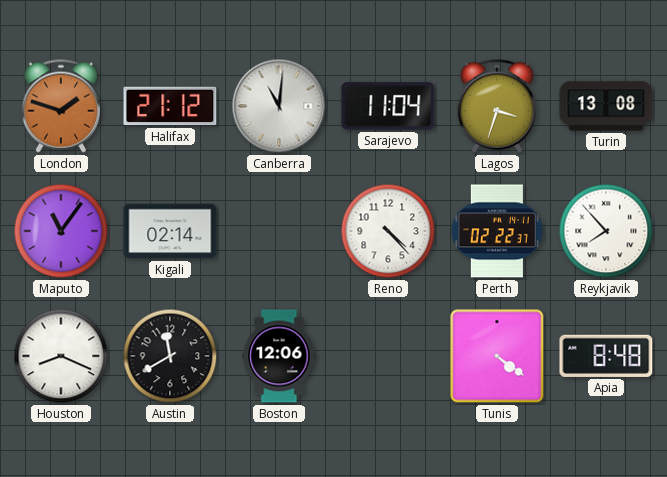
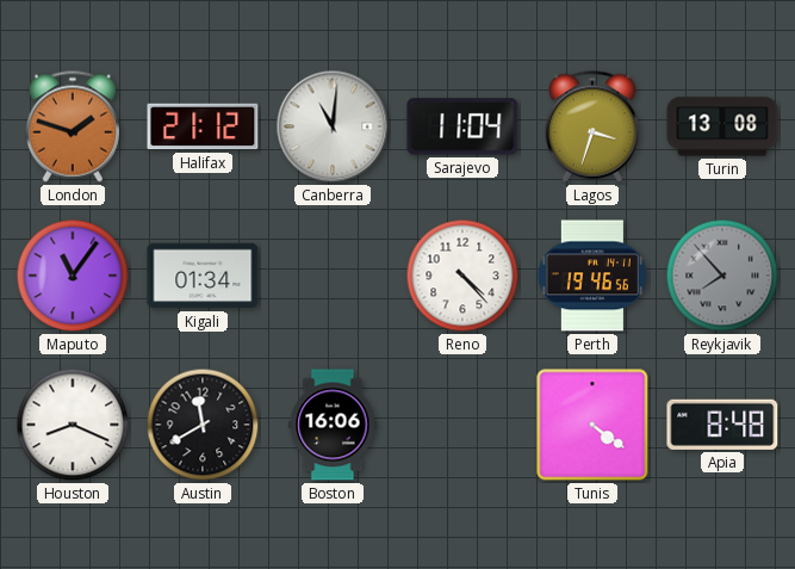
Kigali: 02:14 -> 01:34 (203, 276)
Perth: 02:22 -> 19:46 (592, 276)
Reykjavik dial: white -> grey (722, 276)
Boston: 12:06 -> 16:06 (333, 425)
